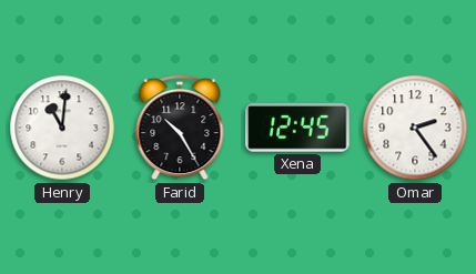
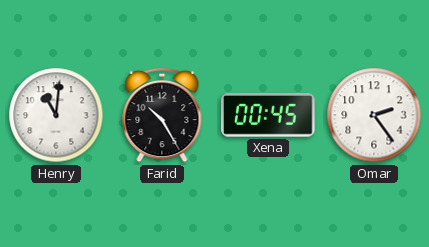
Xena: 12:45 -> 00:45 (268, 116)
